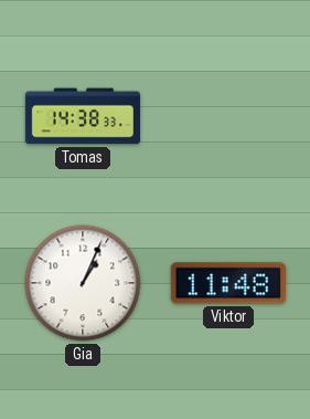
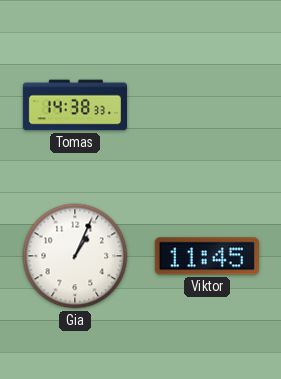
Viktor: 11:48 -> 11:45 (207, 256)
